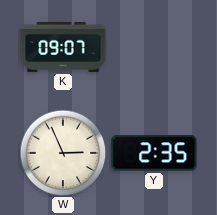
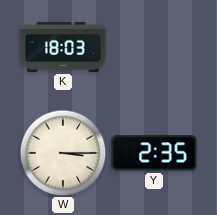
K: 09:07 -> 18:03 (63, 47)
W: 2:56 -> 3:15 (63, 153)
